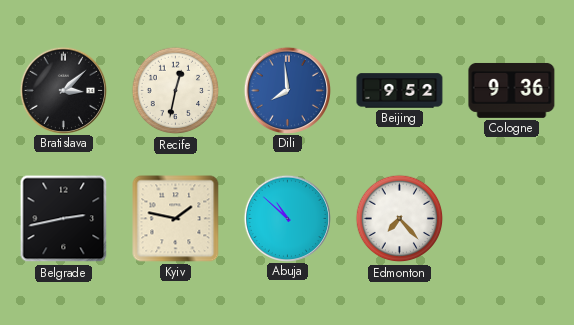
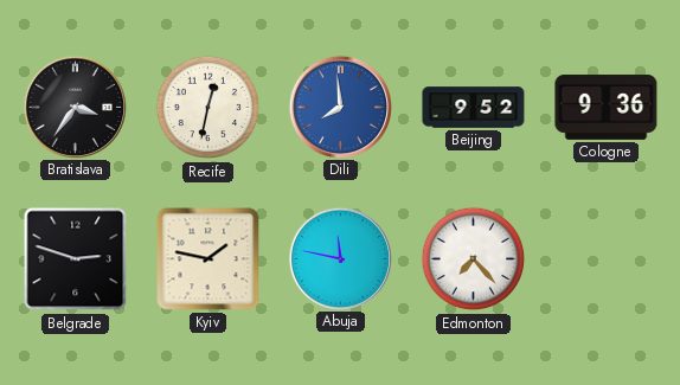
Bratislava: 3:08 -> 3:36 (75, 107)
Belgrade: 2:43 -> 2:48 (76, 259)
Abuja: 10:52 -> 11:47 (340, 258)
